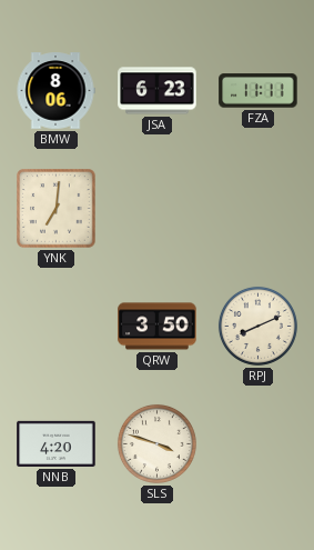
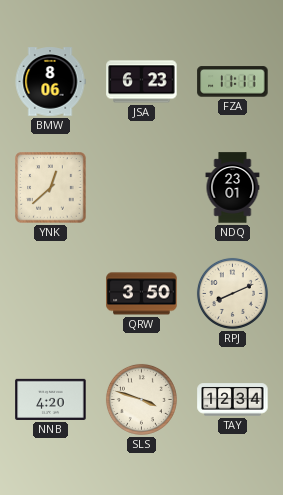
YNK: 7:01 -> 12:38 (51, 188)
NDQ: none -> 23:01 (233, 188)
TAY: none -> 12:34 (233, 400)
